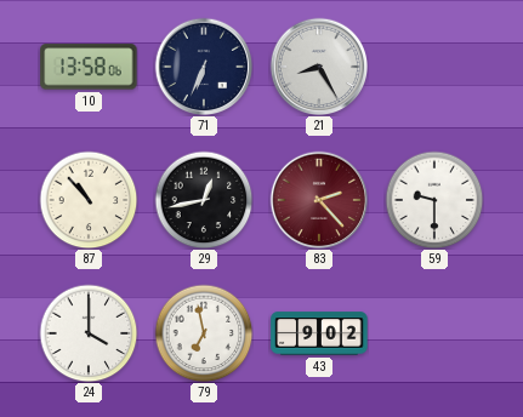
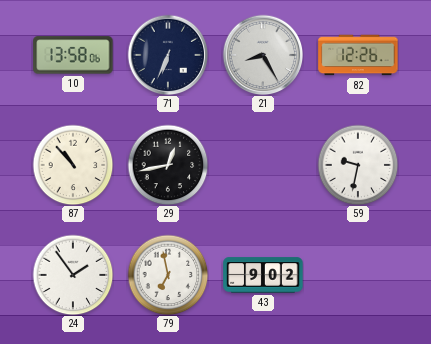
82: none -> 12:26 (358, 55)
83: 2:23 -> none (319, 200)
59: 9:30 -> 9:32 (358, 165)
24: 4:00 -> 1:54 (73, 275)
